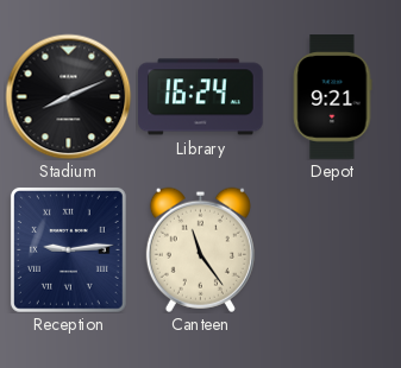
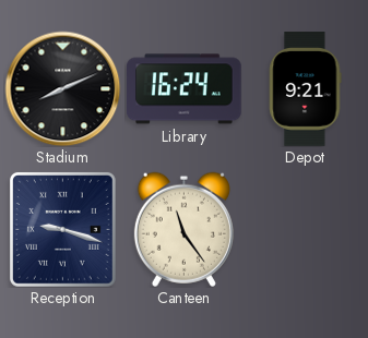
Reception: 9:14 -> 9:18 (62, 229)
